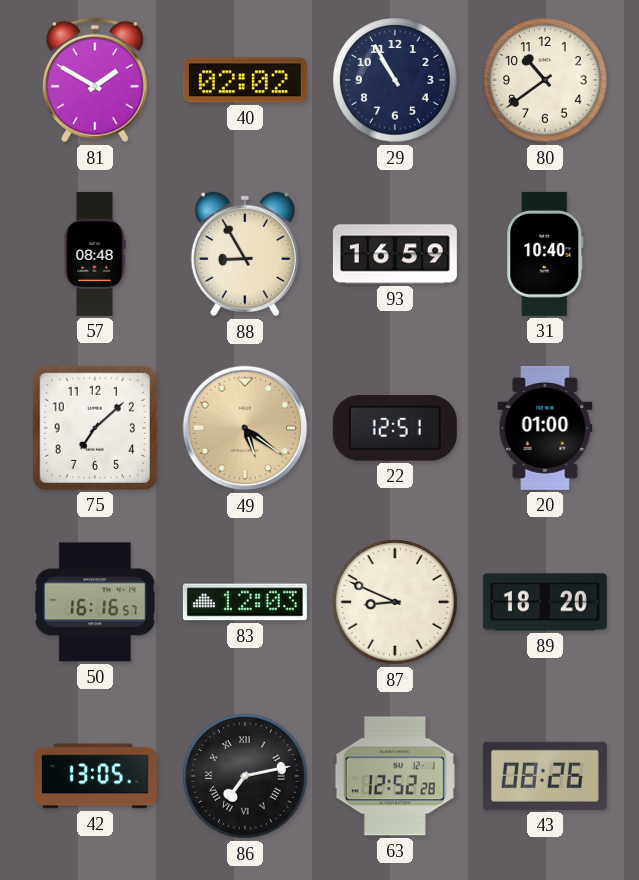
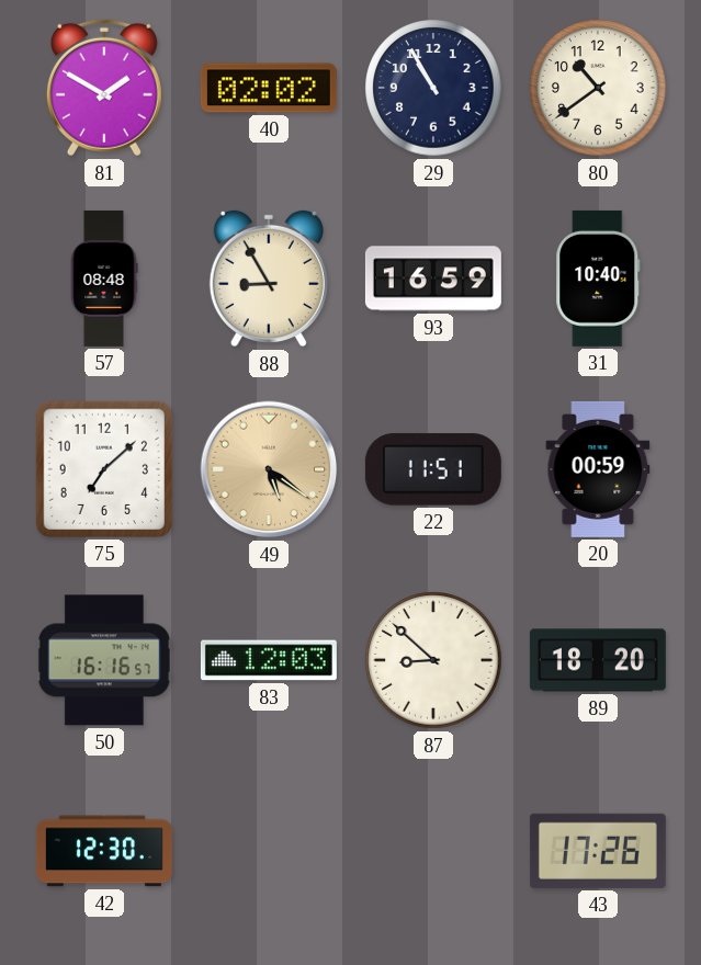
22: 12:51 -> 11:51 (433, 469)
20: 01:00 -> 00:59 (598, 469)
87: 8:49 -> 8:52 (433, 660)
42: 13:05 -> 12:30 (104, 851)
86: 7:13 -> none (245, 776)
63: 12:52 -> none (395, 776)
43: 08:26 -> 17:26 (598, 851)
